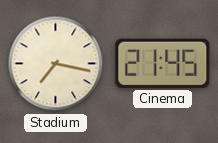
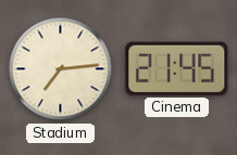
Stadium: 7:17 -> 7:14 (61, 69)
